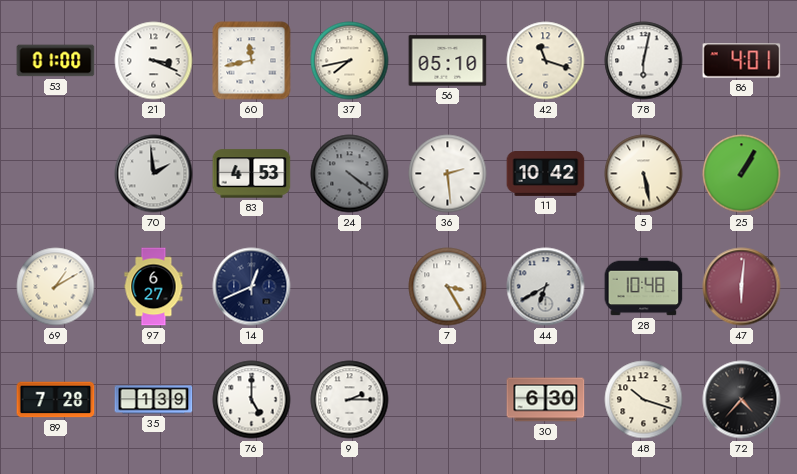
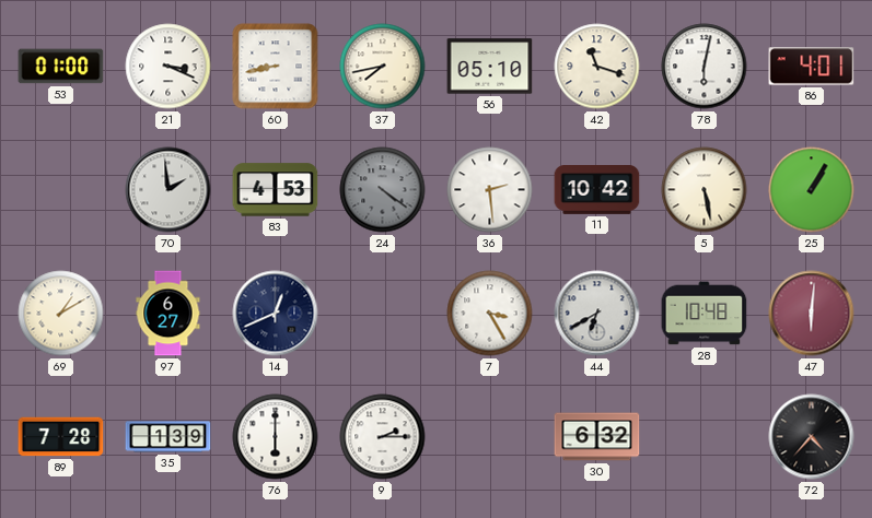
60: 11:43 -> 8:43 (276, 67)
76: 5:00 -> 6:00 (276, 437)
30: 6:30 -> 6:32 (597, 437)
48: 10:18 -> none (644, 400)
